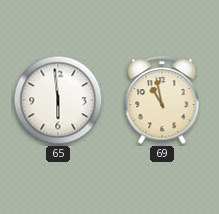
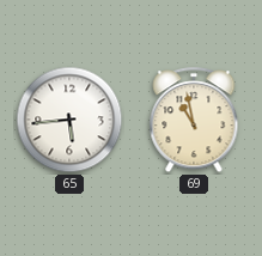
65: 5:59 -> 5:44 (69, 120)
